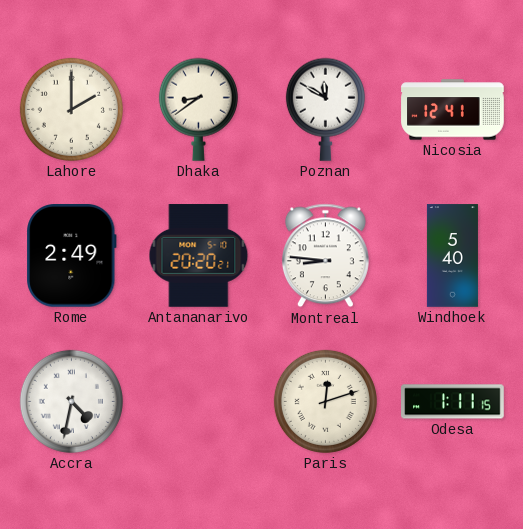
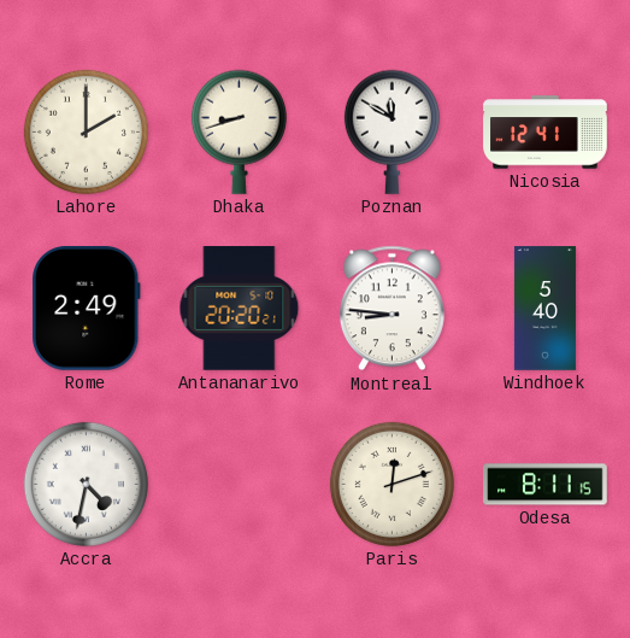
Dhaka: 8:39 -> 8:42 (239, 131)
Odesa: 1:11 -> 8:11 (546, 485)
